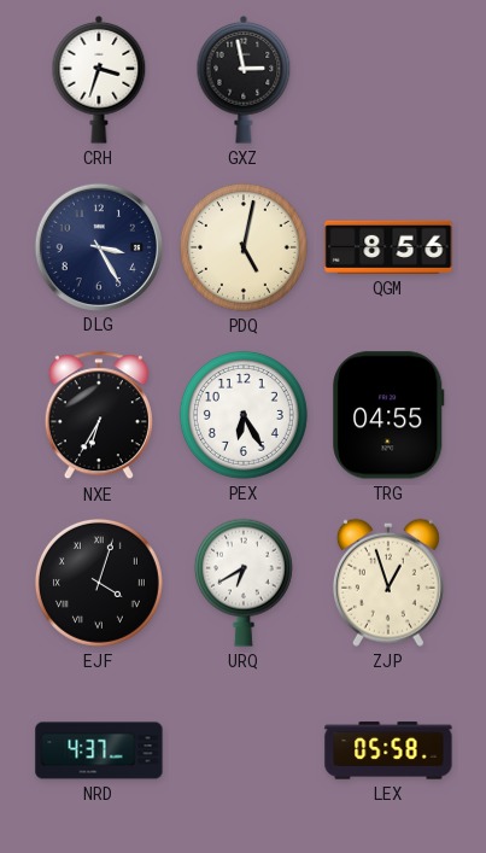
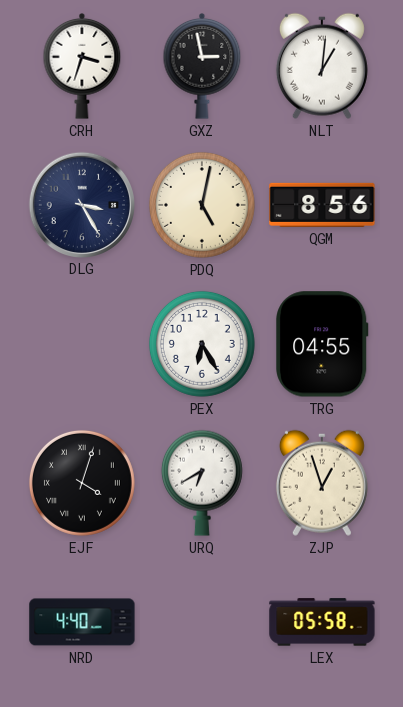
NLT: none -> 1:01 (322, 66)
NXE: 6:35 -> none (99, 416)
NRD: 4:37 -> 4:40 (82, 622)
